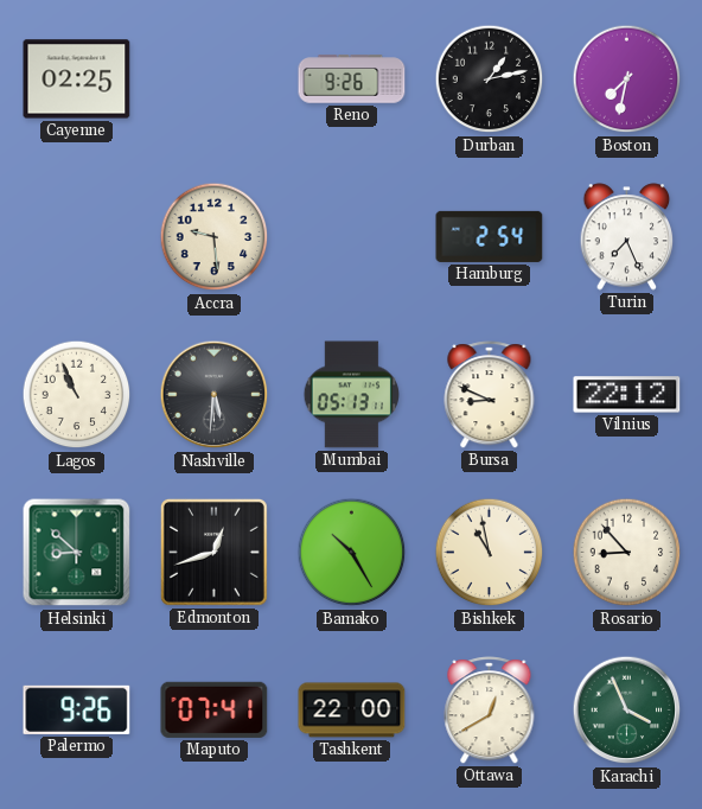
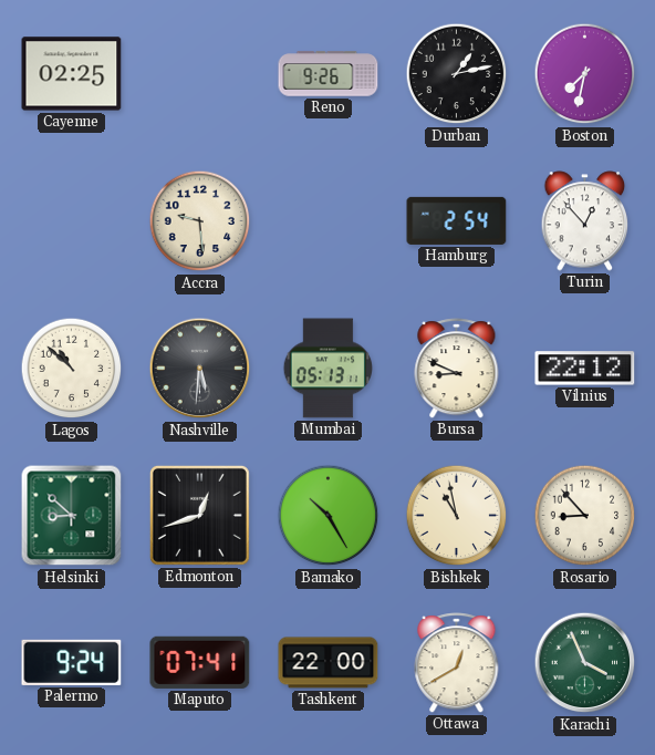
Turin: 7:26 -> 12:53 (585, 221)
Lagos: 10:56 -> 10:52 (72, 369)
Palermo: 9:26 -> 9:24 (72, 662)
